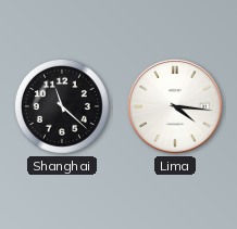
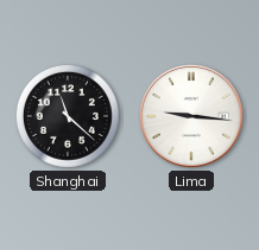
Lima: 4:16 -> 9:16 (191, 116)
